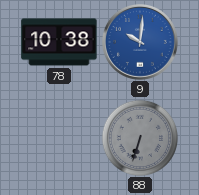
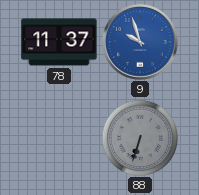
78: 10:38 -> 11:37 (59, 42)
9: 10:01 -> 9:57 (140, 42)
